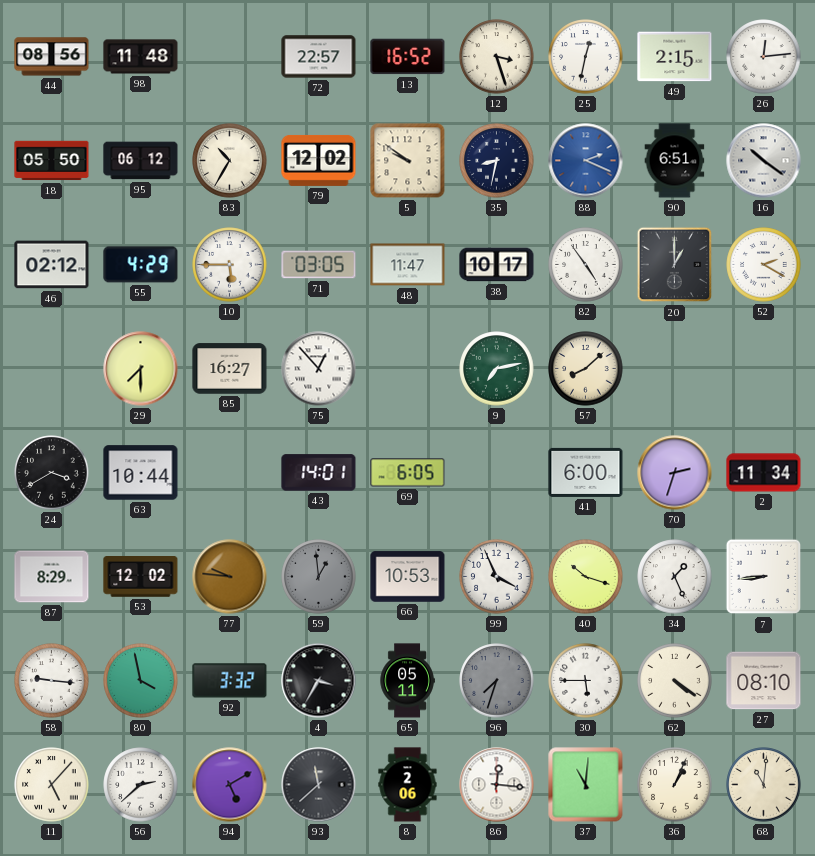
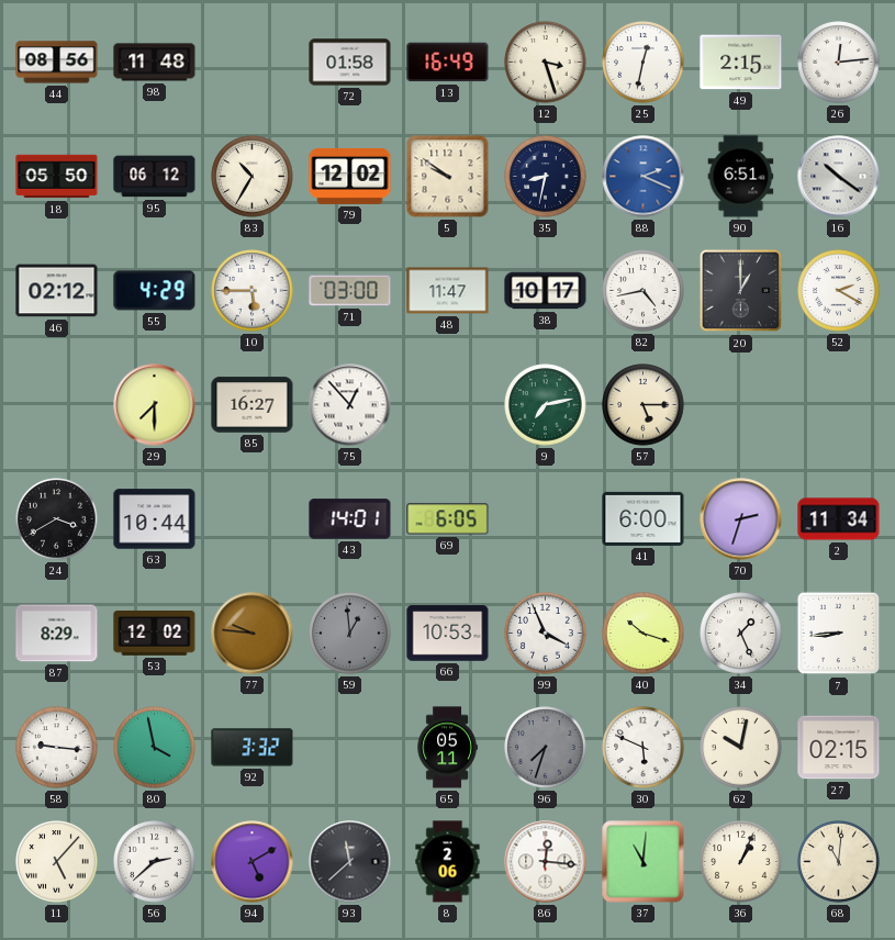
72: 22:57 -> 01:58 (350, 63)
13: 16:52 -> 16:49 (448, 63)
71: 03:05 -> 03:00 (350, 291)
82: 4:54 -> 4:43 (644, 291)
57: 8:08 -> 5:15 (644, 405)
4: 3:35 -> none (319, 681)
30: 5:45 -> 5:49 (644, 748)
62: 4:21 -> 10:02 (741, 748)
27: 08:10 -> 02:15 (839, 748)
